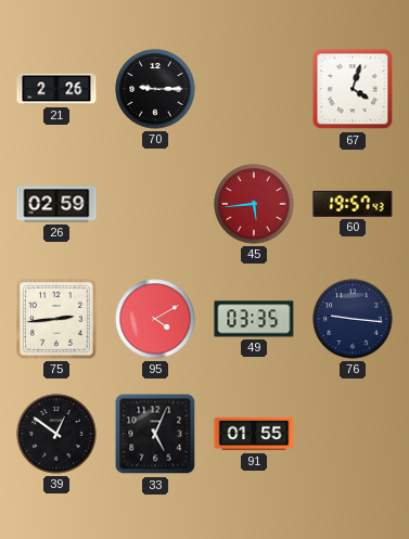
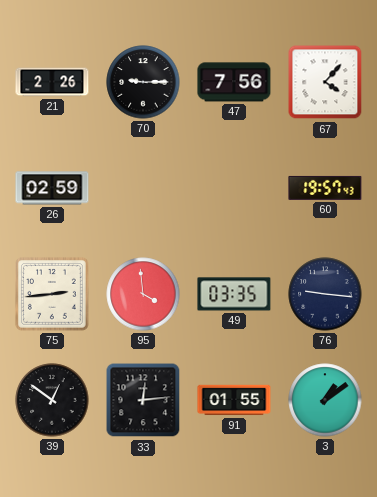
47: none -> 7:56 (234, 82)
67: 4:03 -> 4:07 (325, 82)
45: 5:44 -> none (254, 204)
95: 4:10 -> 3:59 (143, 294)
33: 5:04 -> 12:14 (143, 400)
3: none -> 1:09 (325, 400)
